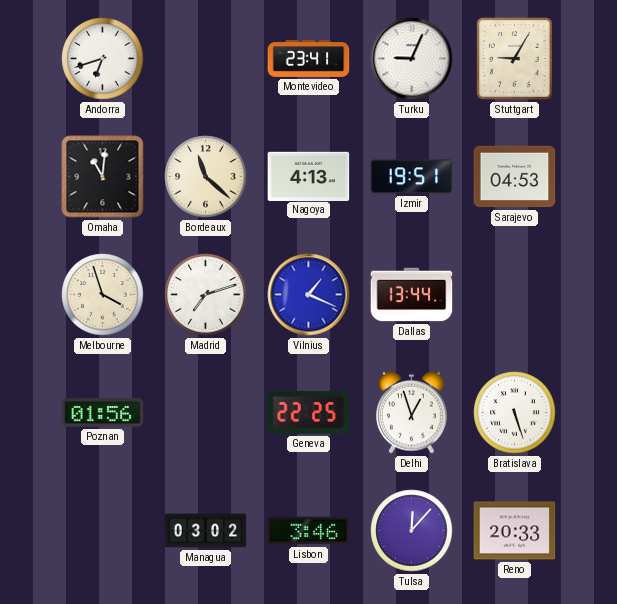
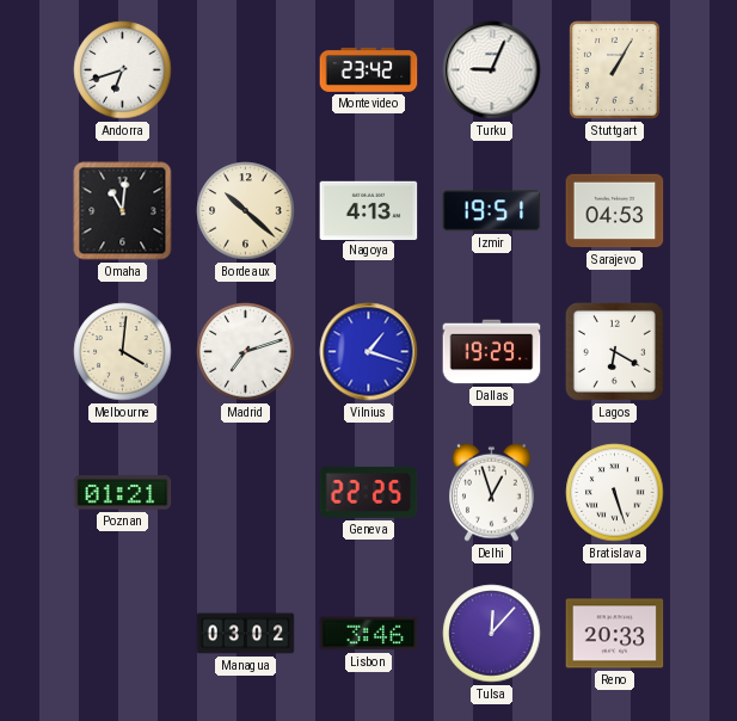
Montevideo: 23:41 -> 23:42 (369, 69)
Stuttgart: 9:05 -> 1:05 (615, 70)
Bordeaux: 11:22 -> 10:22 (246, 211)
Melbourne: 3:57 -> 4:01 (123, 352)
Vilnius: 1:19 -> 1:18 (369, 352)
Dallas: 13:44 -> 19:29 (492, 352)
Lagos: none -> 6:20 (614, 351)
Poznan: 01:56 -> 01:21 (123, 493)
